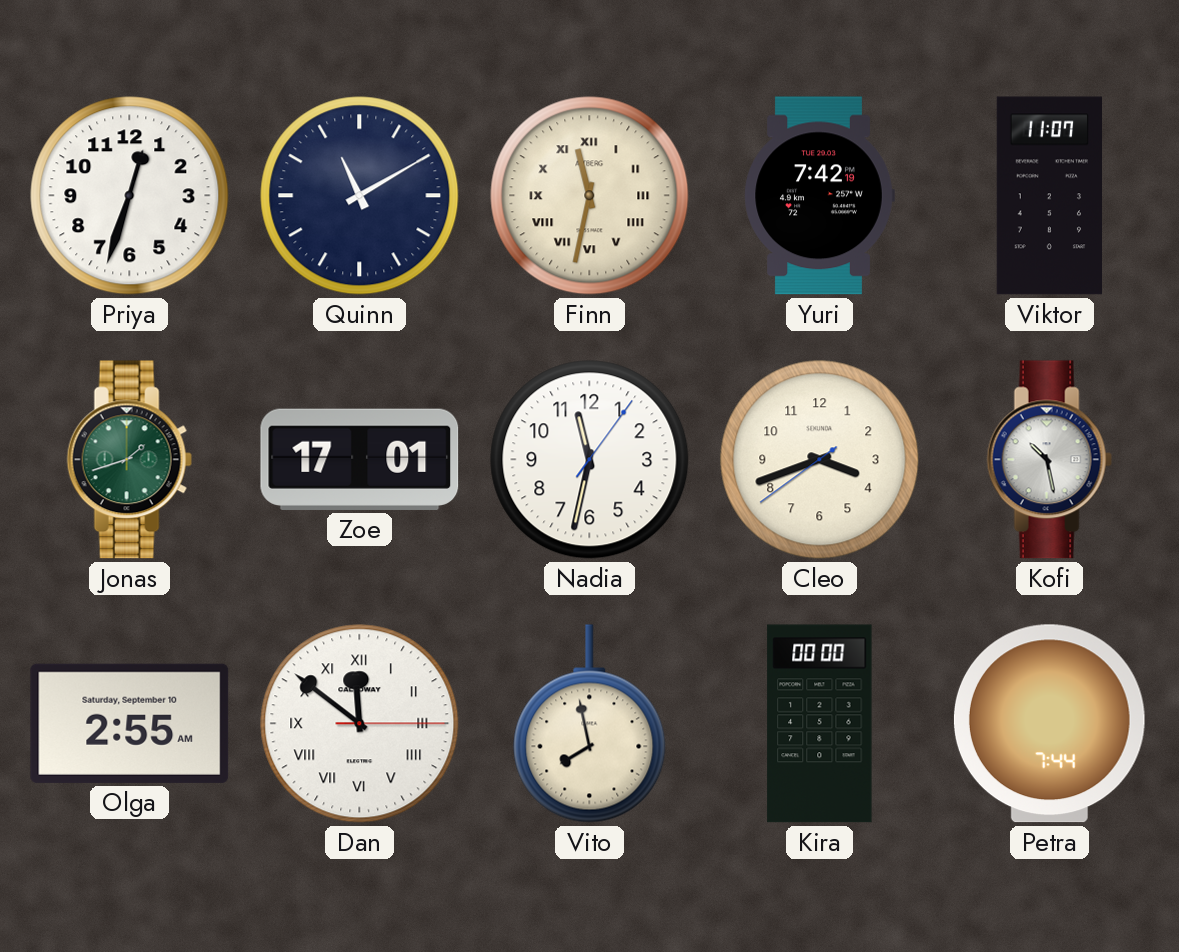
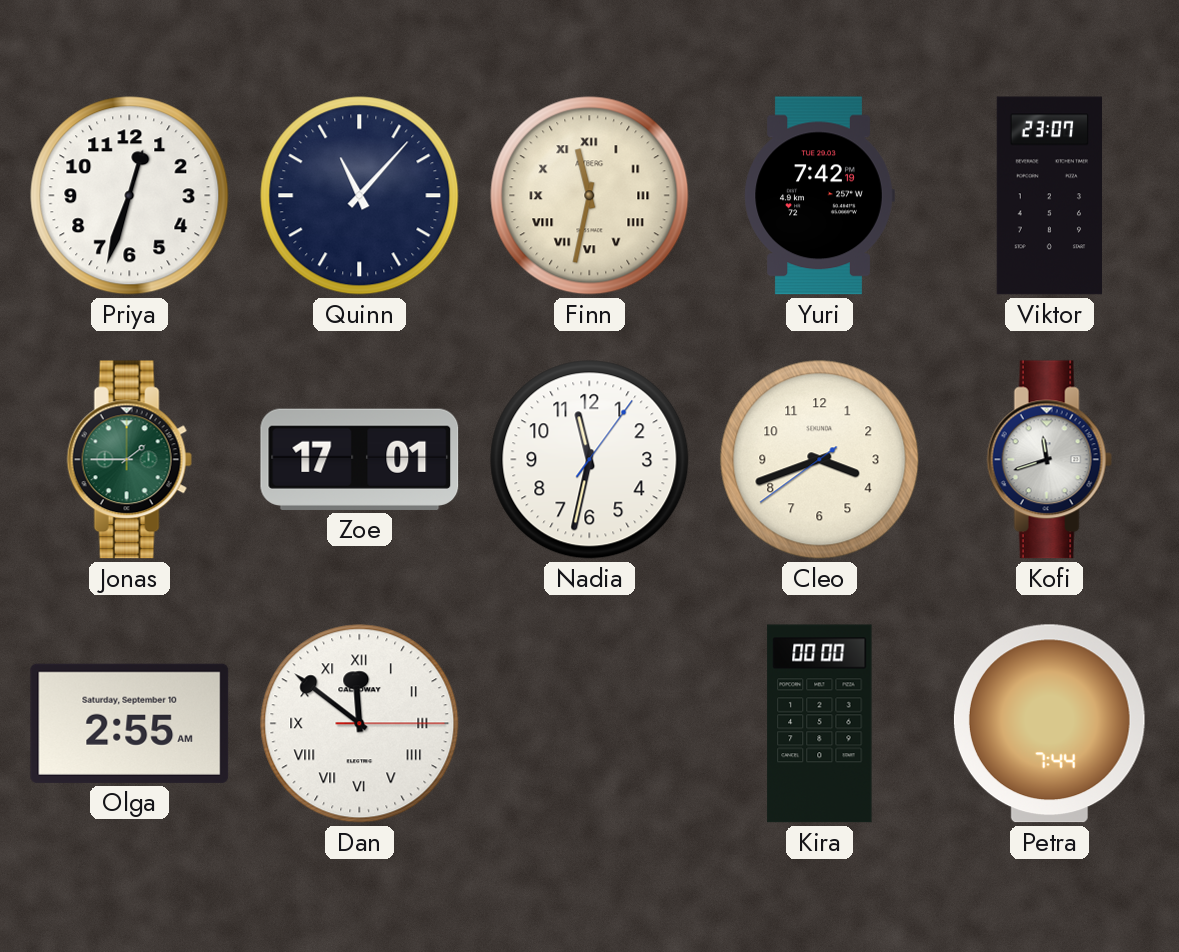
Quinn: 11:10 -> 11:07 (360, 196)
Viktor: 11:07 -> 23:07 (1049, 196)
Jonas: 1:42 -> 1:45 (129, 460)
Kofi: 10:28 -> 11:42 (1049, 460)
Vito: 7:58 -> none (590, 724)
